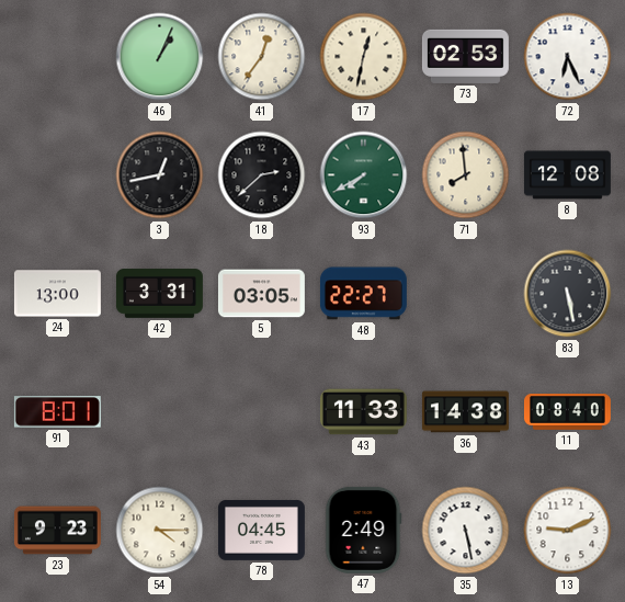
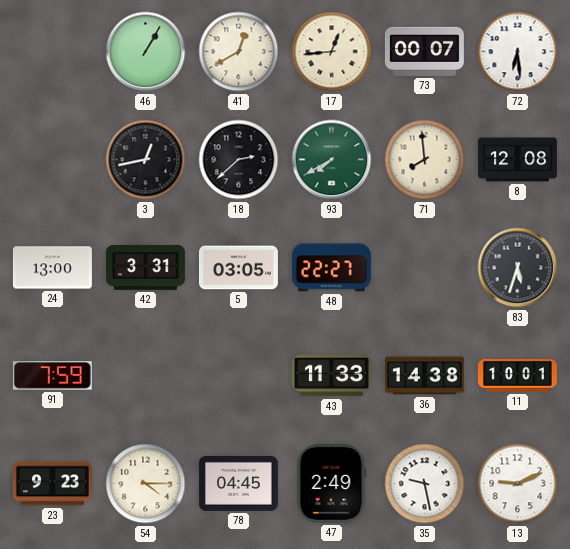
46: 1:04 -> 1:05 (146, 52)
41: 12:36 -> 12:40 (239, 52)
17: 12:32 -> 12:44 (332, 52)
73: 02:53 -> 00:07 (424, 51)
72: 6:26 -> 6:29 (518, 52)
83: 5:28 -> 5:33 (518, 268)
91: 8:01 -> 7:59 (52, 376)
11: 08:40 -> 10:01 (517, 376)
35: 5:28 -> 9:28 (425, 484)
